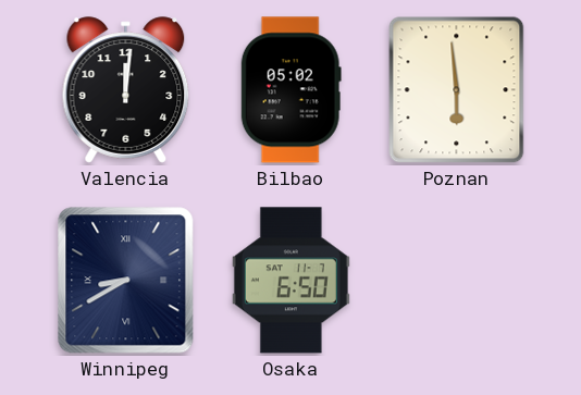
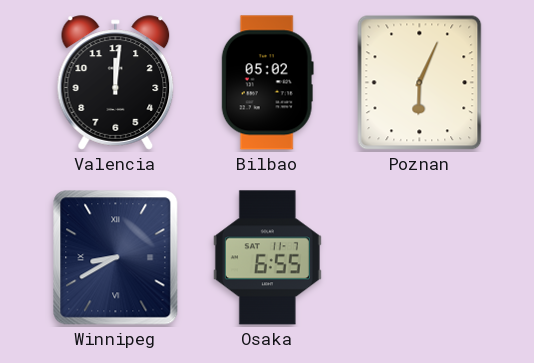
Poznan: 5:59 -> 6:04 (420, 83)
Osaka: 6:50 -> 6:55 (267, 258)
